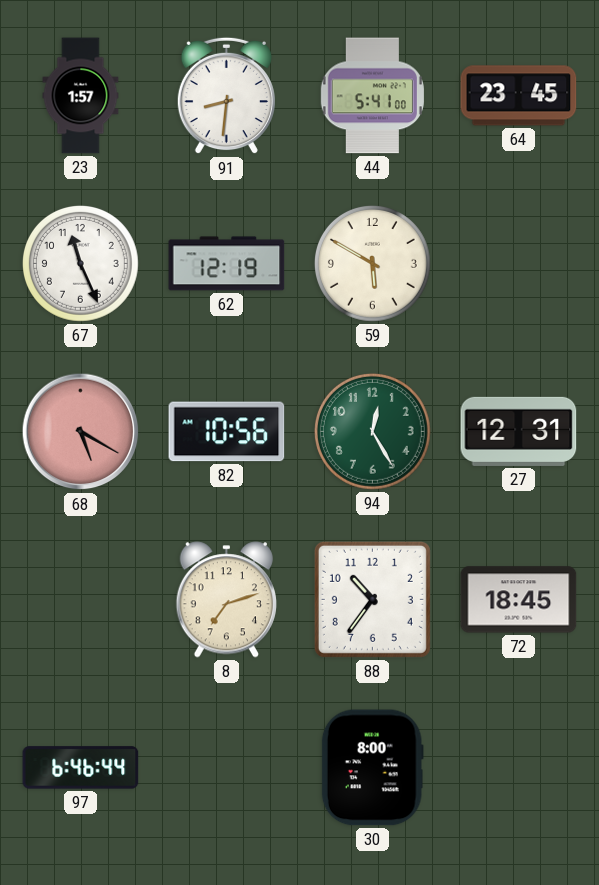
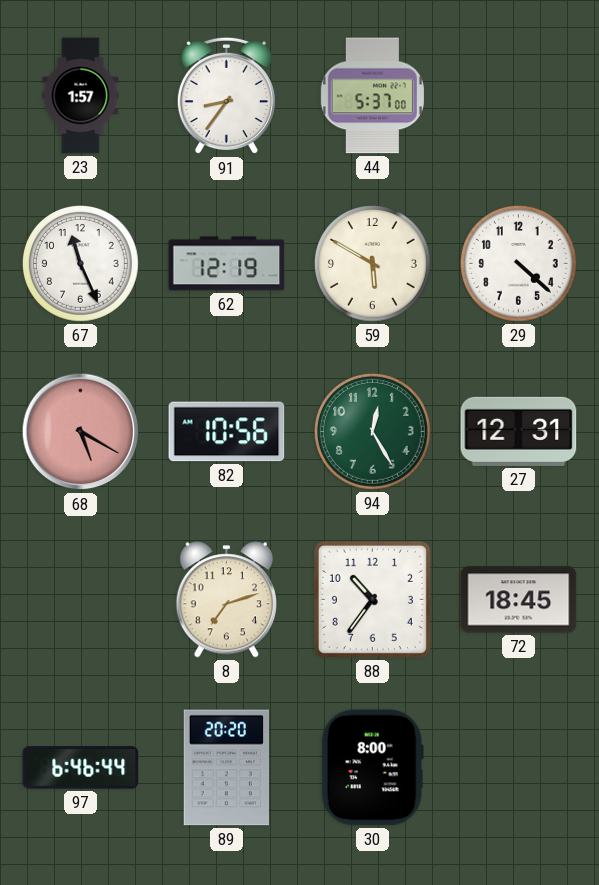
91: 8:31 -> 8:36 (226, 96)
44: 5:41 -> 5:37 (372, 96)
64: 23:45 -> none (519, 96)
29: none -> 4:22 (518, 263)
89: none -> 20:20 (226, 768)
